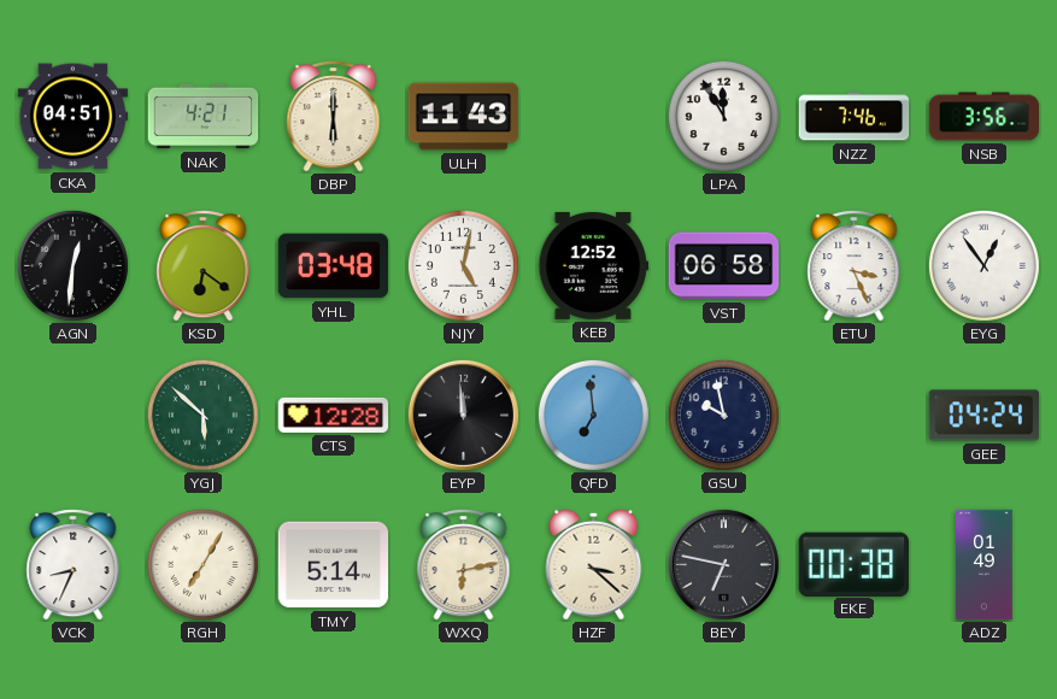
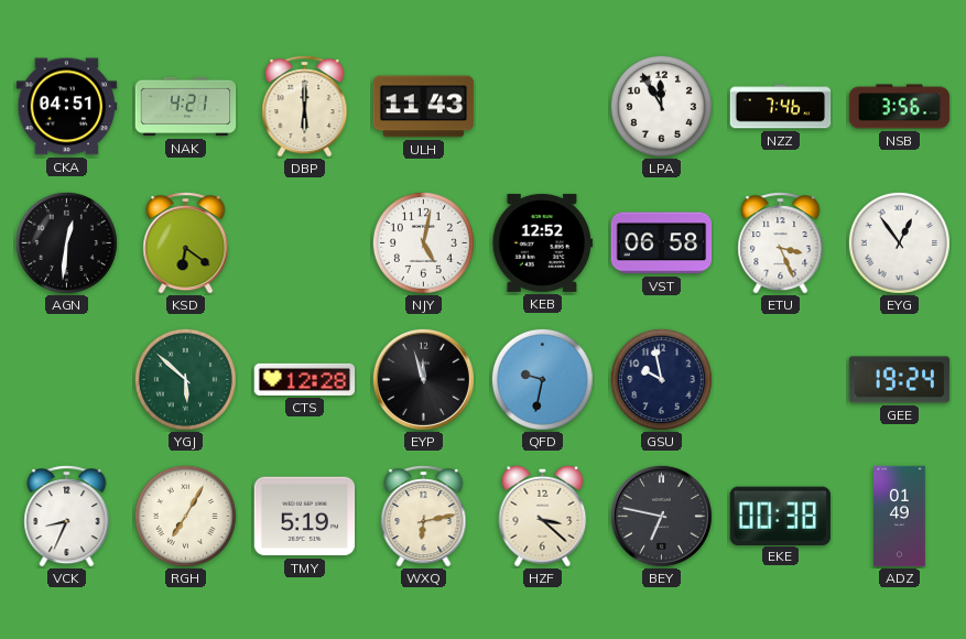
YHL: 03:48 -> none (334, 266)
EYP: 11:59 -> 11:57 (423, 379)
QFD: 6:59 -> 9:32 (542, 379)
GEE: 04:24 -> 19:24 (900, 380)
TMY: 5:14 -> 5:19 (305, 517)
